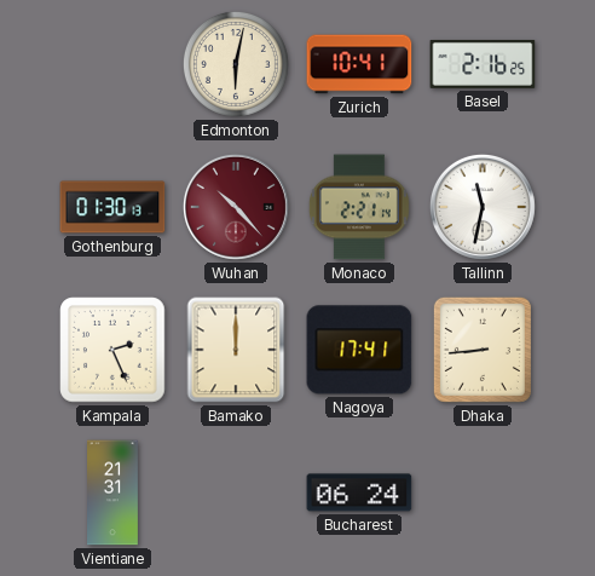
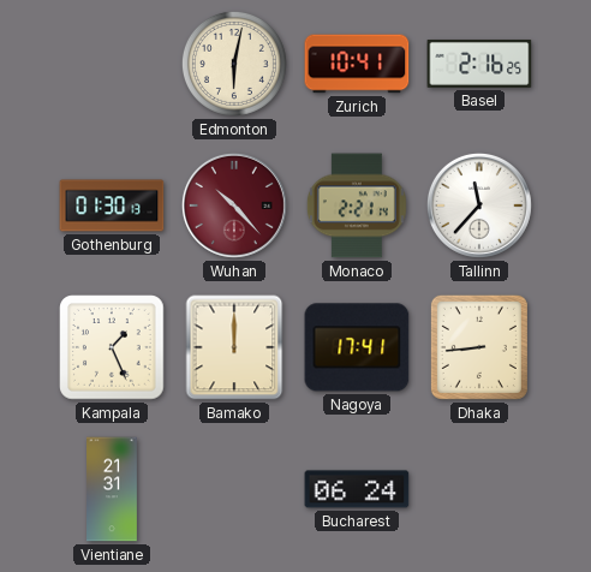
Tallinn: 11:32 -> 11:37 (479, 205)
Kampala: 2:26 -> 1:26 (112, 347)
